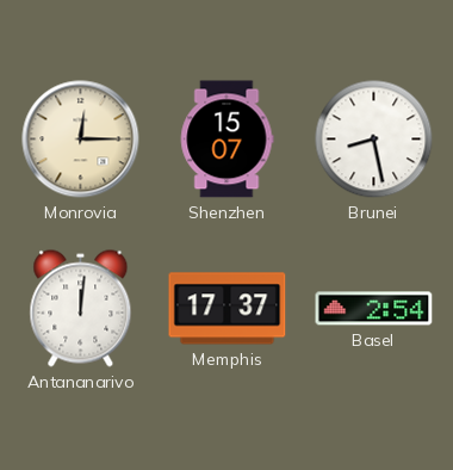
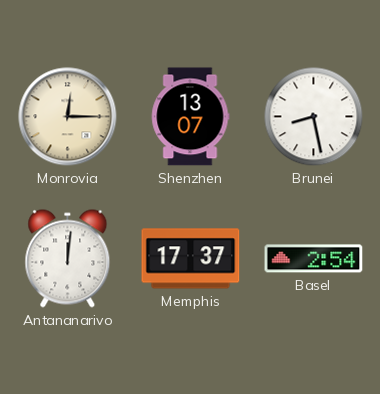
Shenzhen: 15:07 -> 13:07 (190, 117)
